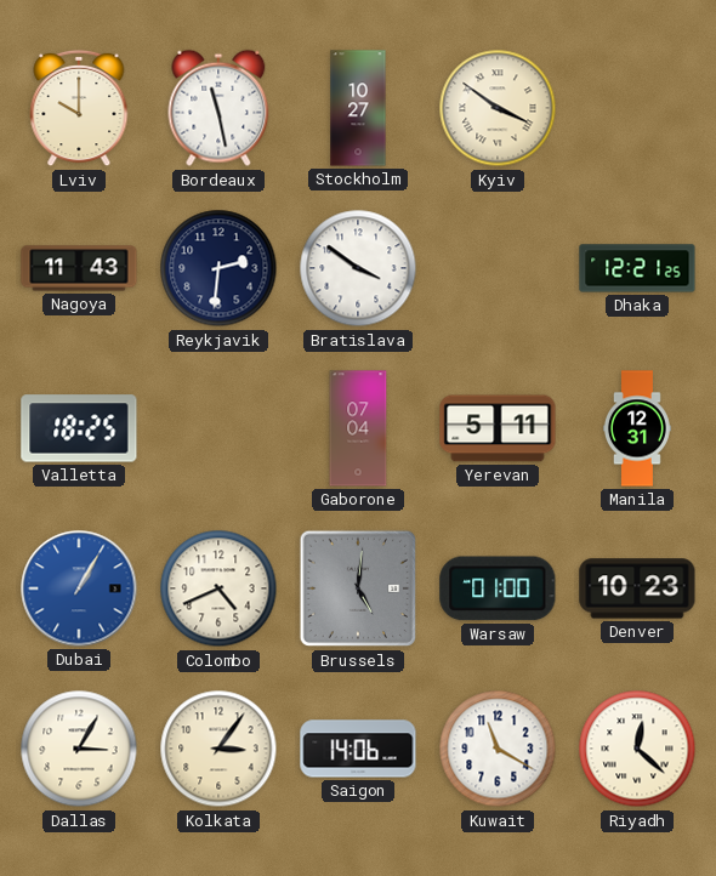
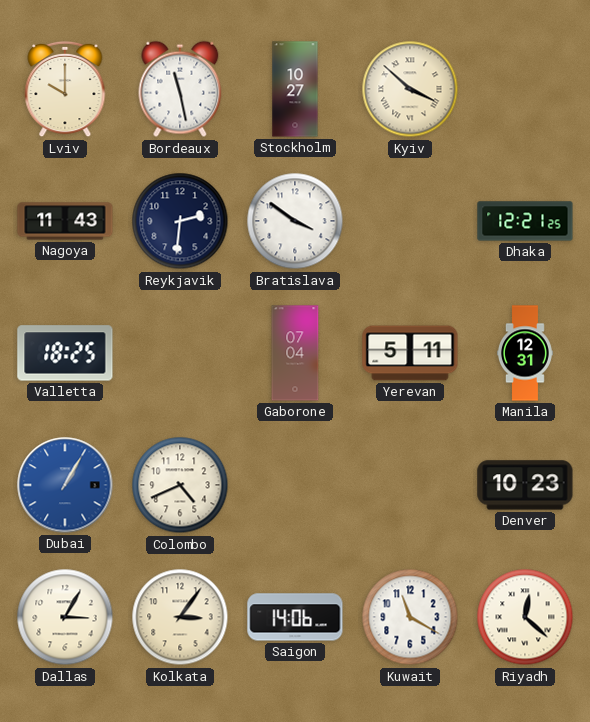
Kyiv: 3:51 -> 3:52 (410, 89)
Brussels: 5:01 -> none (358, 588)
Warsaw: 01:00 -> none (498, 588)
